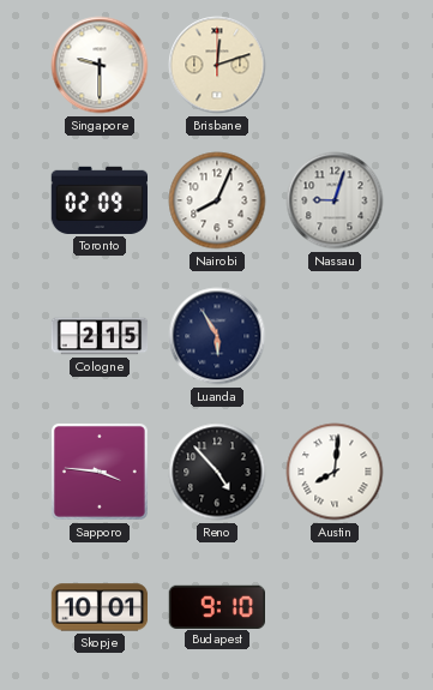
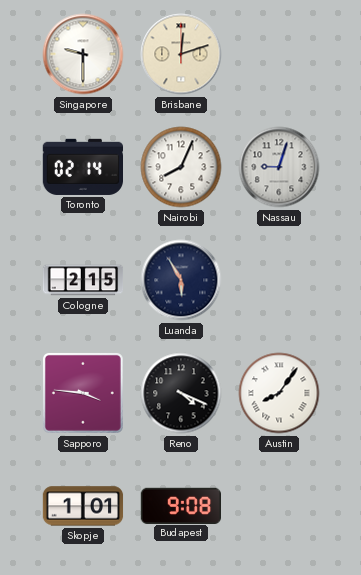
Toronto: 02:09 -> 02:14 (82, 167)
Reno: 4:53 -> 4:19 (181, 393)
Austin: 8:01 -> 8:06 (279, 393)
Skopje: 10:01 -> 1:01 (83, 506)
Budapest: 9:10 -> 9:08 (180, 505)
